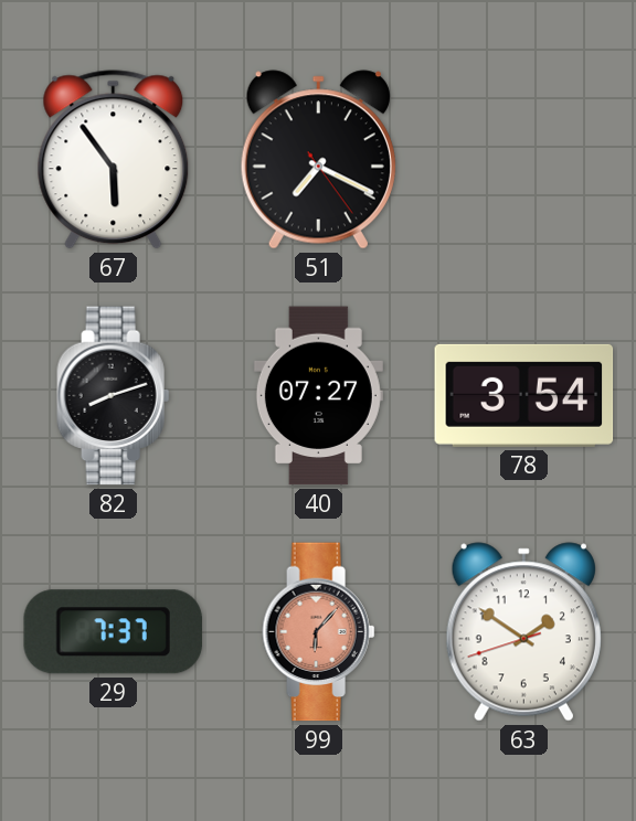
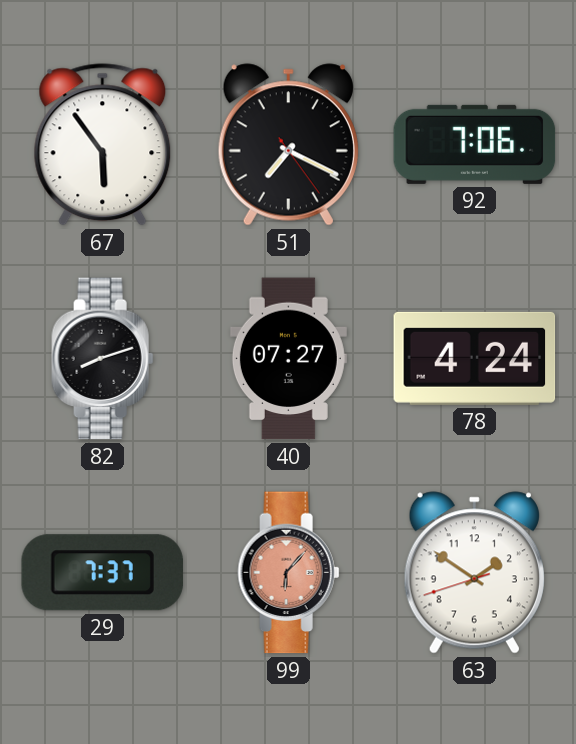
92: none -> 7:06 (475, 144)
78: 3:54 -> 4:24 (475, 358)
